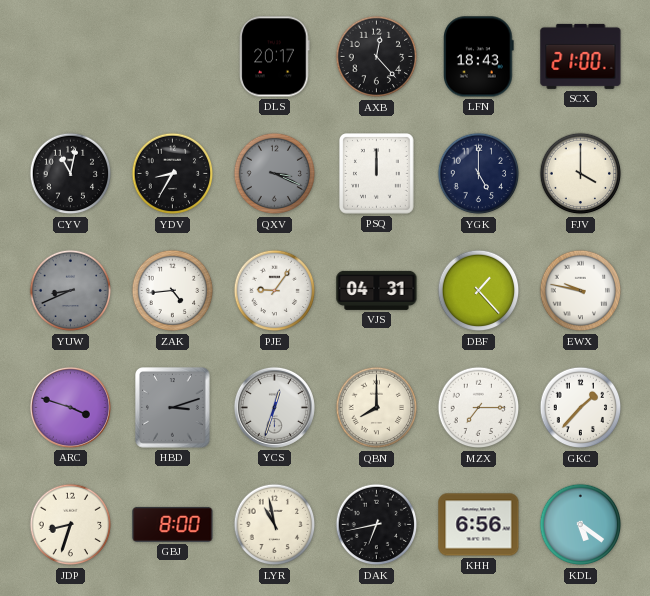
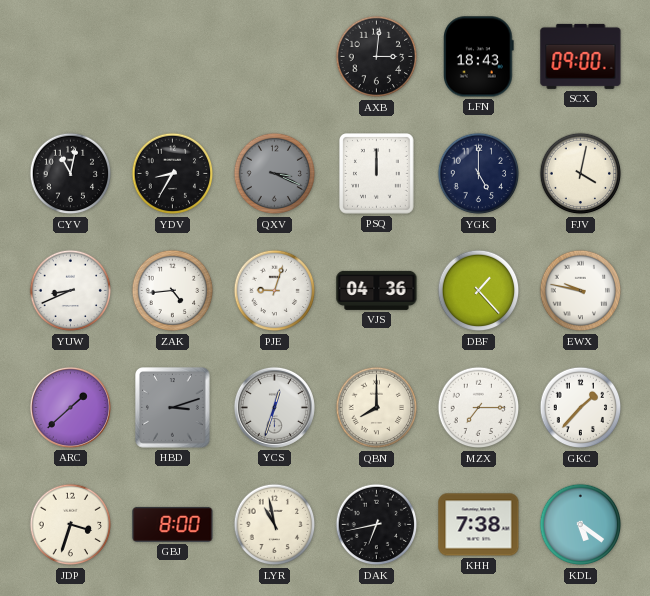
DLS: 20:17 -> none (275, 57)
AXB: 12:23 -> 3:01 (377, 57)
SCX: 21:00 -> 09:00 (581, 56)
FJV: 4:00 -> 4:02 (581, 174)
YUW dial: grey -> white (71, 291)
PJE: 9:06 -> 9:03 (275, 291)
VJS: 04:31 -> 04:36 (377, 290)
ARC: 3:48 -> 1:38 (70, 407)
JDP: 8:33 -> 3:33 (71, 525)
KHH: 6:56 -> 7:38 (479, 525)
